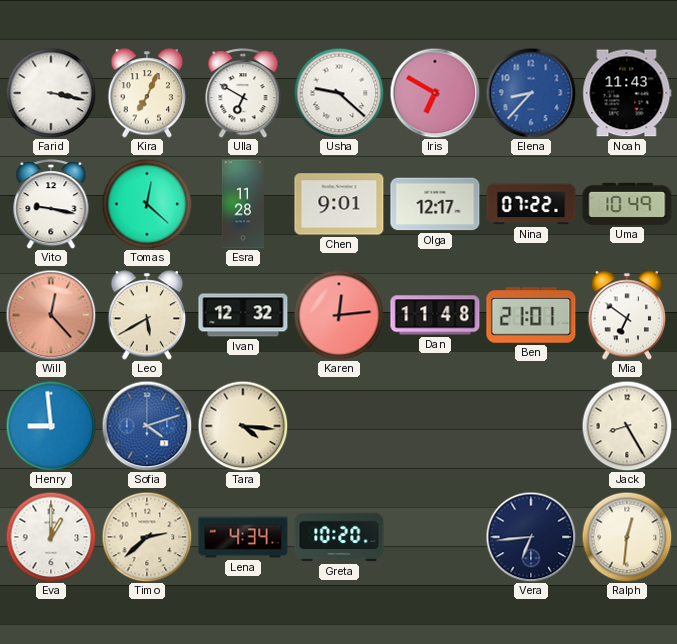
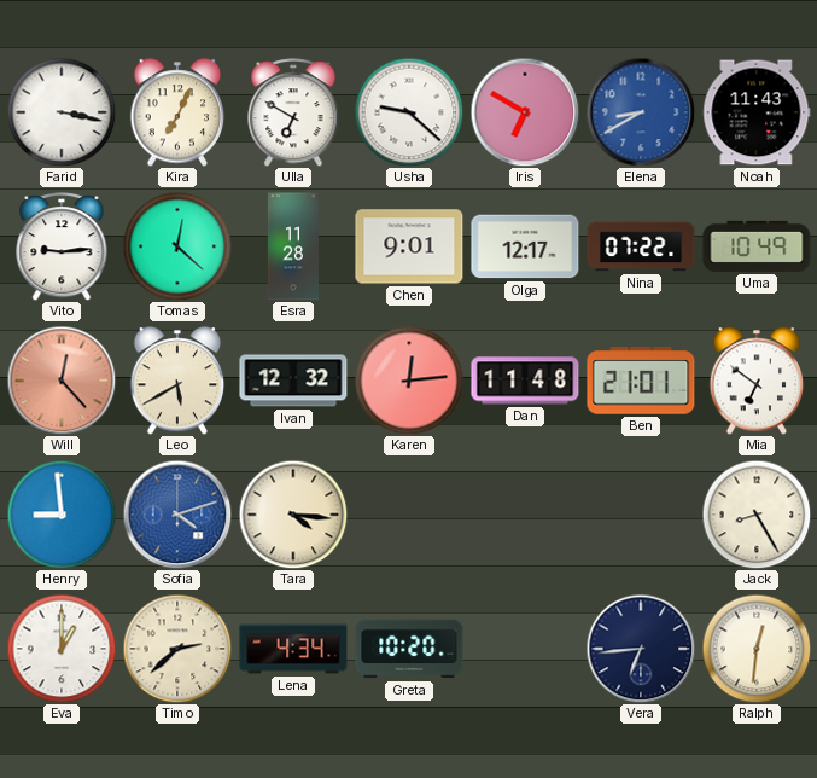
Elena: 8:37 -> 8:40 (641, 112)
Vito: 9:17 -> 9:14 (62, 246)
